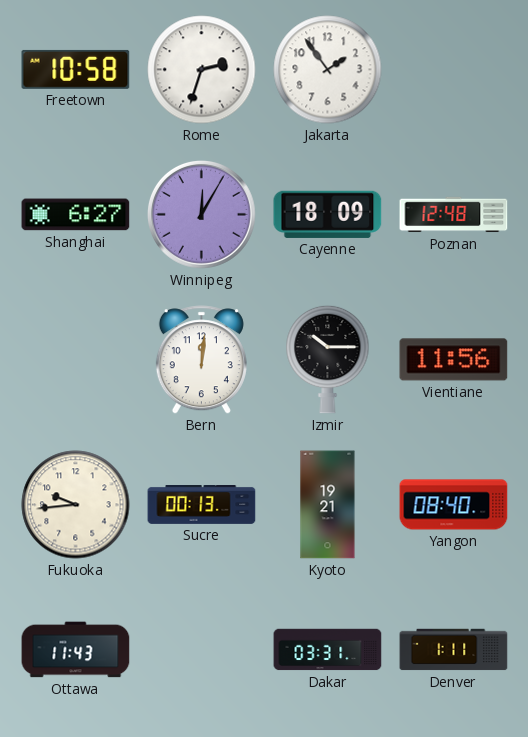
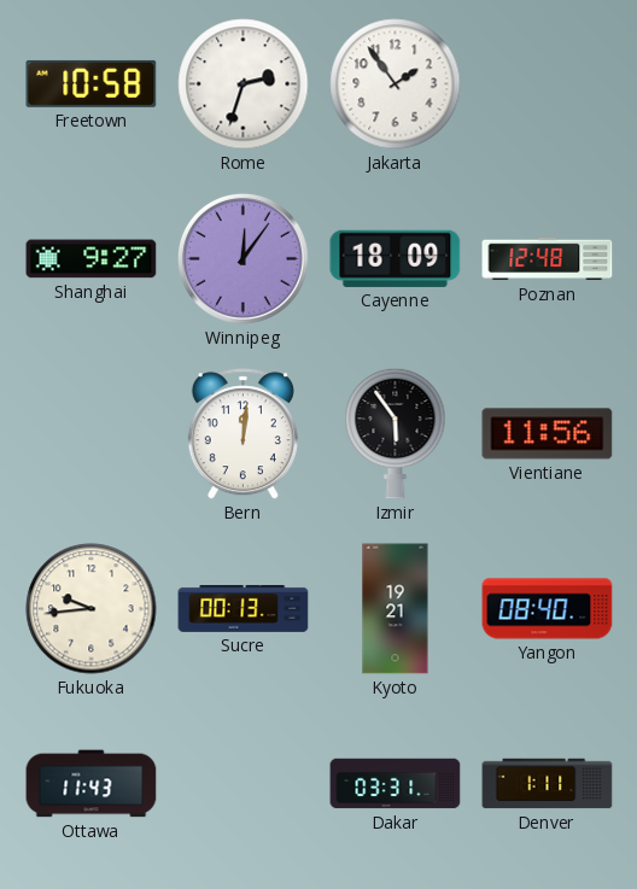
Shanghai: 6:27 -> 9:27 (92, 259)
Winnipeg: 12:05 -> 12:06 (244, 259)
Izmir: 10:15 -> 5:54 (396, 433)
